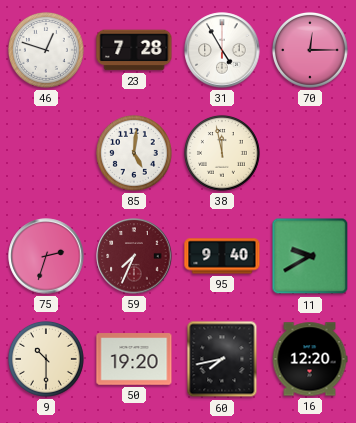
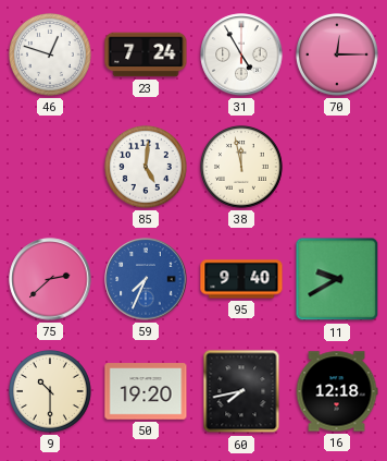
23: 7:28 -> 7:24 (146, 54)
75: 2:33 -> 2:38 (50, 279)
59 dial: burgundy -> blue (146, 279)
16: 12:20 -> 12:18 (337, 391)
